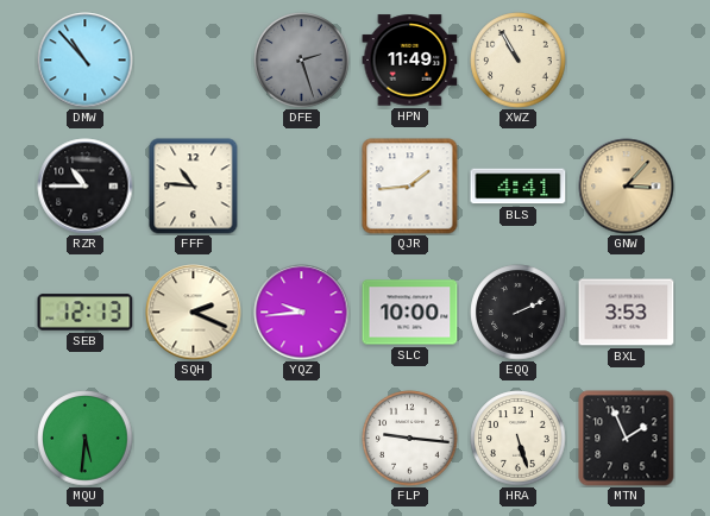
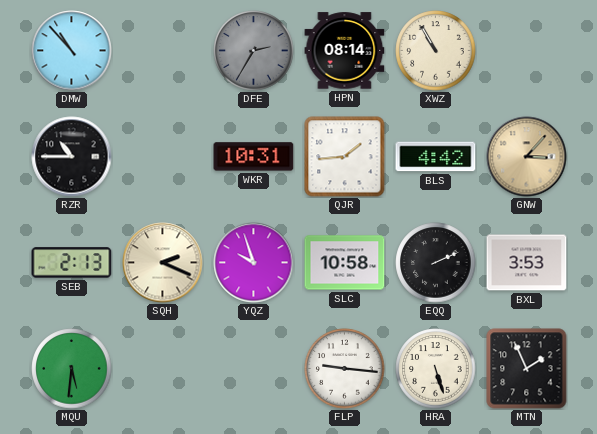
DFE: 2:27 -> 2:35 (254, 51)
HPN: 11:49 -> 08:14 (345, 51)
FFF: 10:46 -> none (194, 187)
WKR: none -> 10:31 (254, 157)
BLS: 4:41 -> 4:42 (436, 157)
SEB: 12:13 -> 2:13 (72, 263)
YQZ: 9:44 -> 9:57 (254, 263)
SLC: 10:00 -> 10:58 (345, 263)
